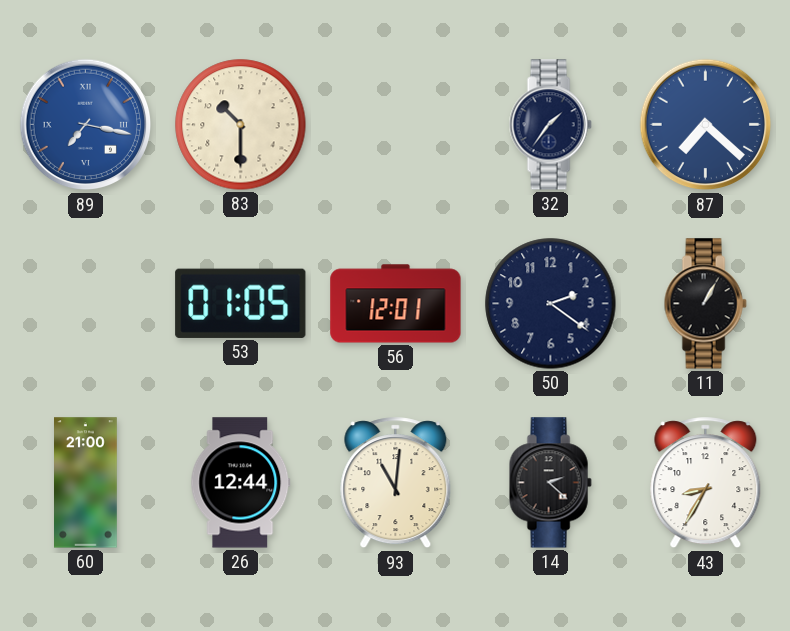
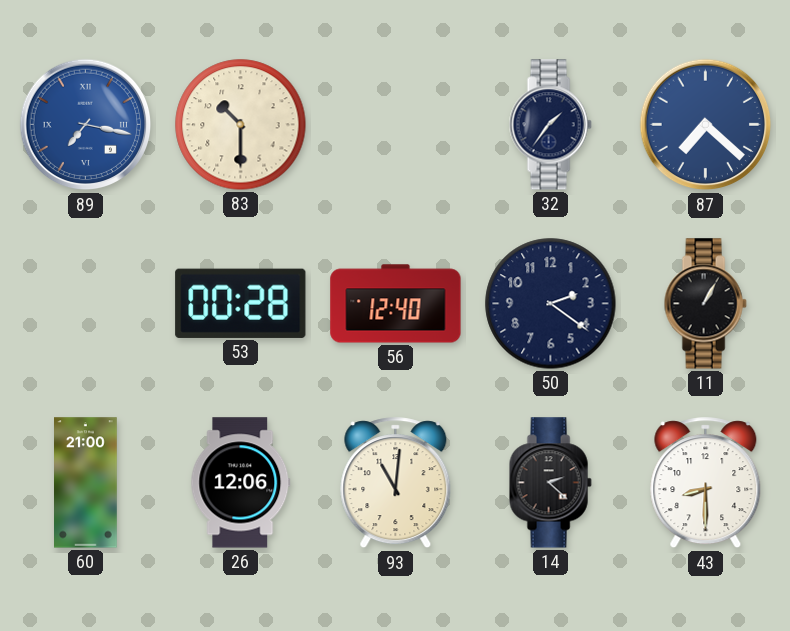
53: 01:05 -> 00:28 (241, 303)
56: 12:01 -> 12:40 (396, 304)
26: 12:44 -> 12:06 (241, 483)
43: 8:35 -> 8:30 (706, 483)
